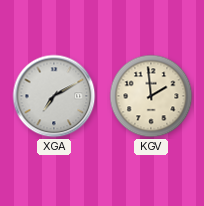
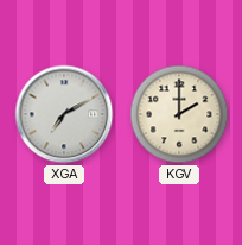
KGV: 1:59 -> 2:00 (179, 114)
